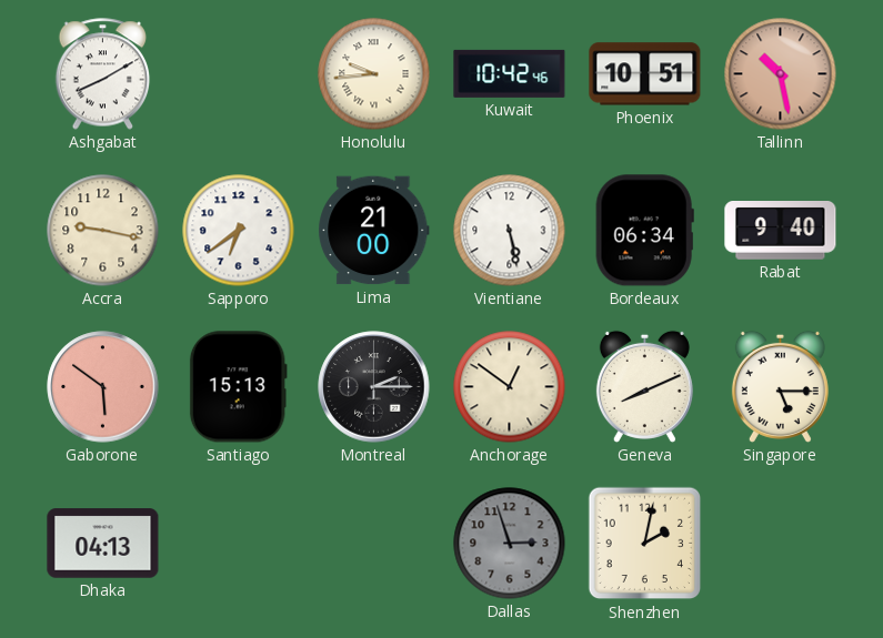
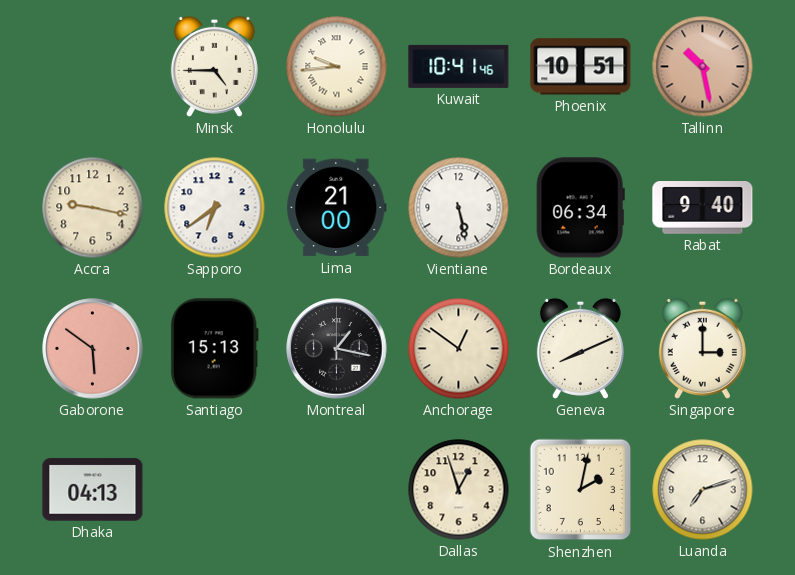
Ashgabat: 8:10 -> none (103, 74)
Minsk: none -> 4:45 (214, 66)
Kuwait: 10:42 -> 10:41 (459, 66)
Montreal: 2:15 -> 1:17 (337, 349)
Singapore: 5:15 -> 3:00 (702, 348)
Dallas: 2:57 -> 12:57 (459, 490)
Dallas dial: grey -> cream (459, 490)
Luanda: none -> 7:12 (703, 490)
